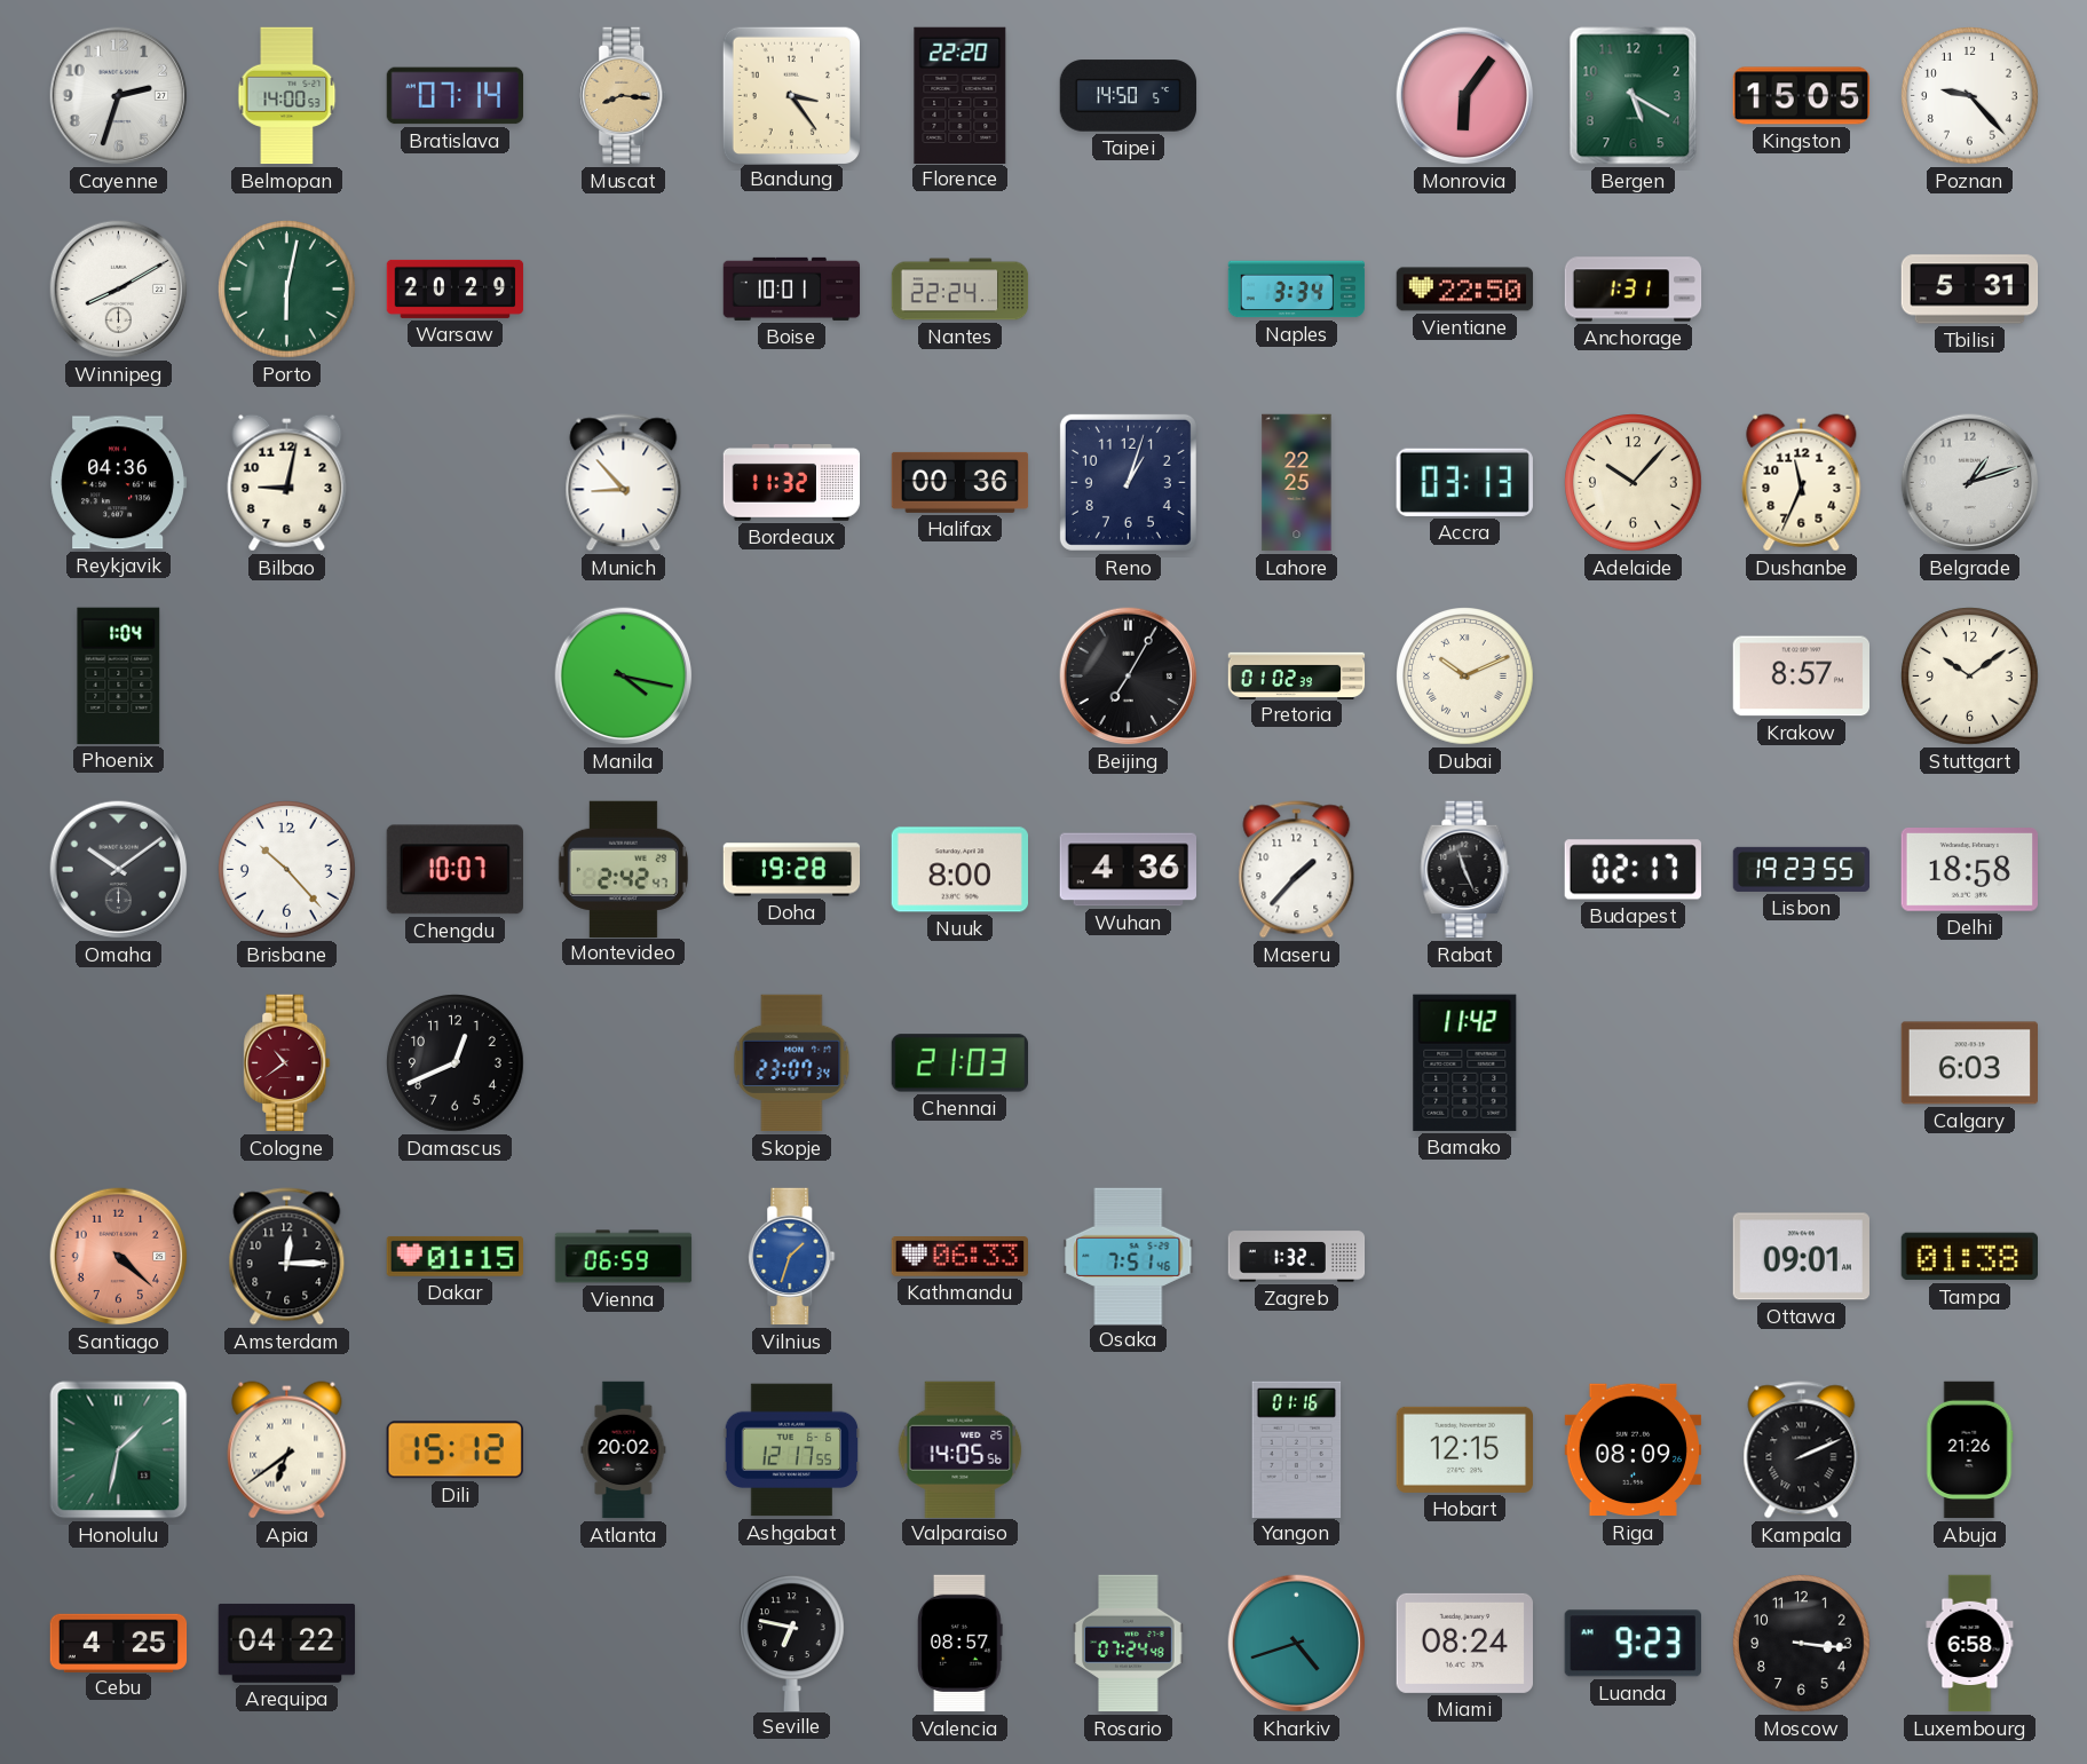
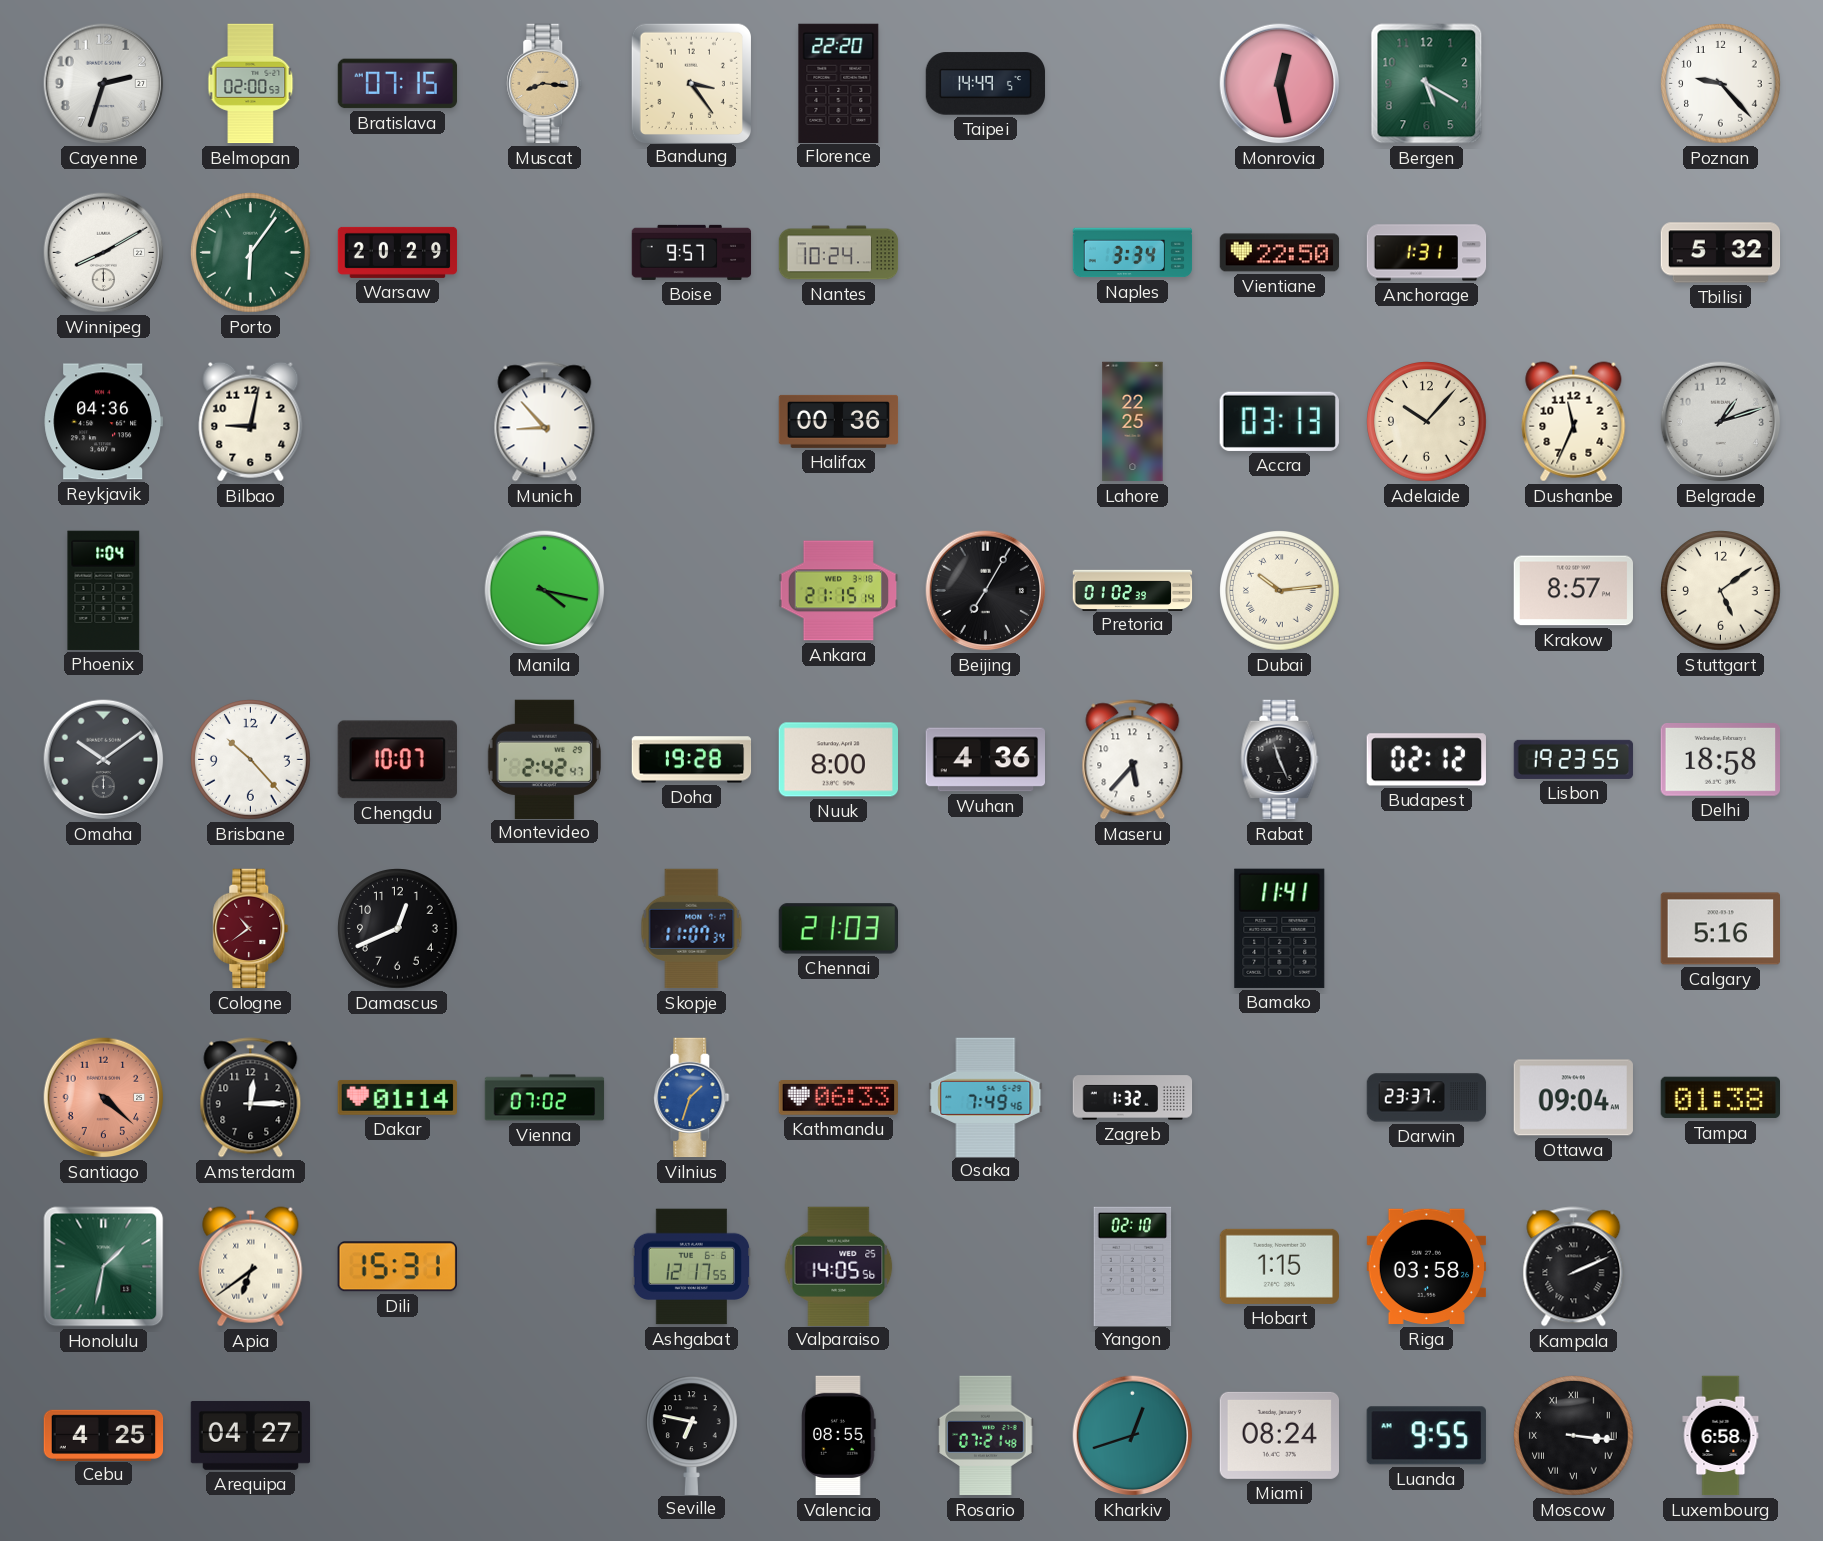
Belmopan: 14:00 -> 02:00 (251, 84)
Bratislava: 07:14 -> 07:15 (398, 84)
Taipei: 14:50 -> 14:49 (986, 84)
Monrovia: 6:06 -> 12:28 (1280, 84)
Kingston: 15:05 -> none (1802, 96)
Porto: 6:02 -> 6:06 (251, 253)
Boise: 10:01 -> 9:57 (692, 252)
Nantes: 22:24 -> 10:24 (839, 253)
Tbilisi: 5:31 -> 5:32 (1721, 253)
Bordeaux: 11:32 -> none (792, 482)
Reno: 1:03 -> none (1128, 482)
Ankara: none -> 21:15 (839, 591)
Dubai: 10:11 -> 10:14 (1280, 591)
Stuttgart: 10:09 -> 5:09 (1721, 591)
Maseru: 1:37 -> 5:37 (1133, 760)
Budapest: 02:17 -> 02:12 (1426, 760)
Skopje: 23:07 -> 11:07 (692, 929)
Bamako: 11:42 -> 11:41 (1280, 928)
Calgary: 6:03 -> 5:16 (1720, 929)
Dakar: 01:15 -> 01:14 (397, 1097)
Vienna: 06:59 -> 07:02 (545, 1098)
Osaka: 7:51 -> 7:49 (986, 1097)
Darwin: none -> 23:37 (1427, 1098)
Ottawa: 09:01 -> 09:04 (1573, 1098)
Dili: 15:12 -> 15:31 (397, 1267)
Atlanta: 20:02 -> none (624, 1450)
Yangon: 01:16 -> 02:10 (1133, 1266)
Hobart: 12:15 -> 1:15 (1279, 1266)
Riga: 08:09 -> 03:58 (1427, 1267)
Abuja: 21:26 -> none (1970, 1450)
Arequipa: 04:22 -> 04:27 (251, 1435)
Valencia: 08:57 -> 08:55 (839, 1436)
Rosario: 07:24 -> 07:21 (986, 1436)
Kharkiv: 4:42 -> 12:42 (1133, 1436)
Luanda: 9:23 -> 9:55 (1426, 1436)
Moscow numerals: Arabic -> Roman (1574, 1436)
